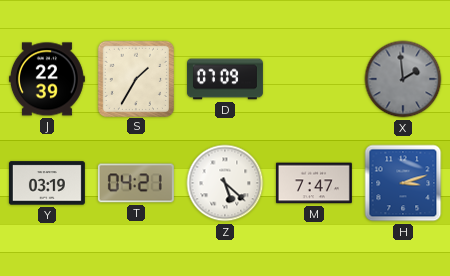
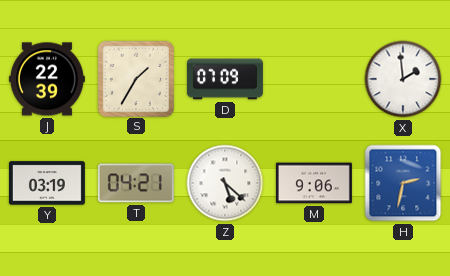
X dial: grey -> white (403, 79)
M: 7:47 -> 9:06 (314, 183)
H: 3:12 -> 2:32 (403, 183)
